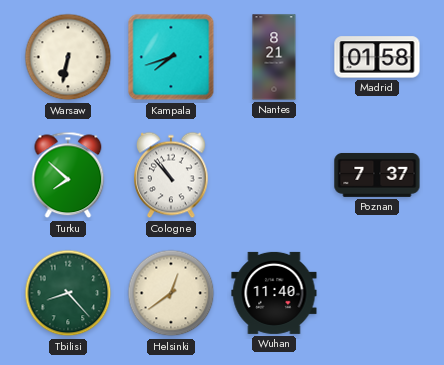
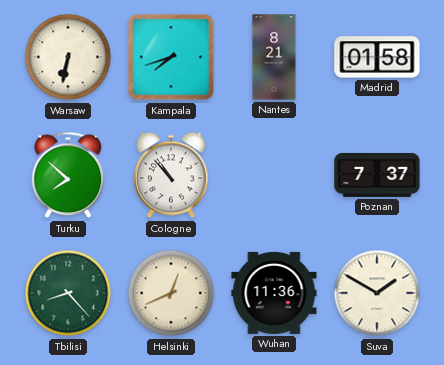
Helsinki: 12:39 -> 12:41 (171, 293)
Wuhan: 11:40 -> 11:36 (274, 293)
Suva: none -> 1:50 (377, 293)
